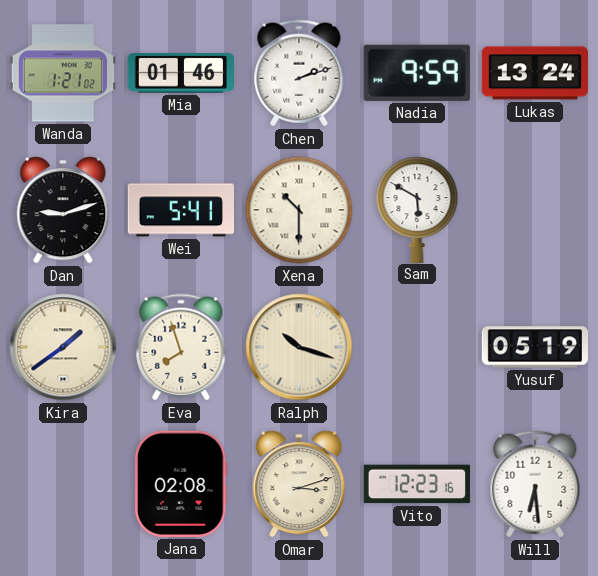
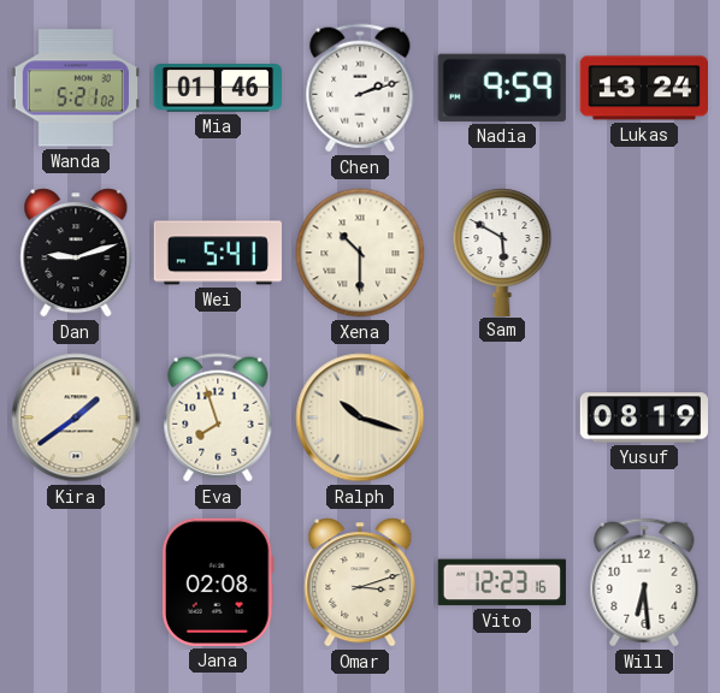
Wanda: 1:21 -> 5:21 (76, 88)
Yusuf: 05:19 -> 08:19 (643, 417)
